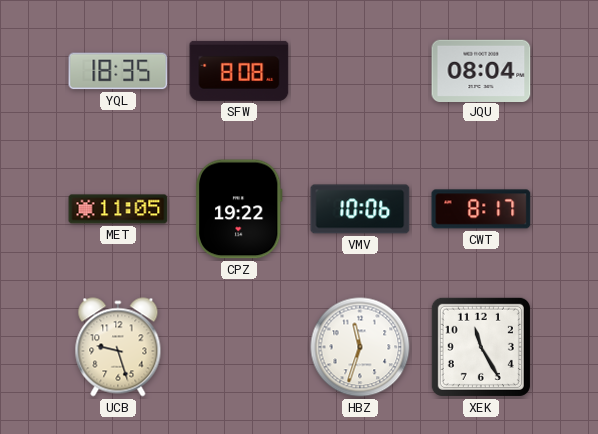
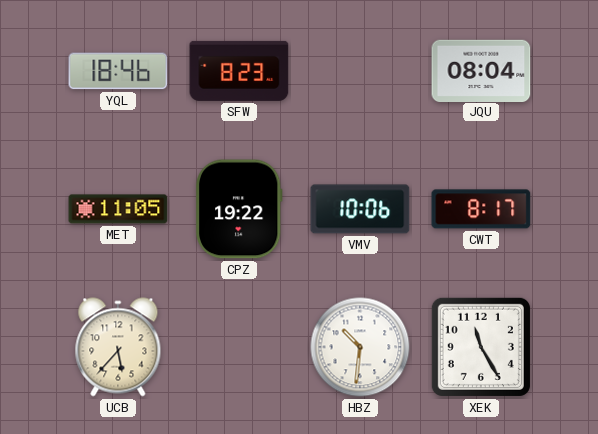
YQL: 18:35 -> 18:46 (118, 71)
SFW: 8:08 -> 8:23 (239, 71)
UCB: 9:27 -> 5:37 (118, 347)
HBZ: 11:33 -> 10:31 (360, 347)
